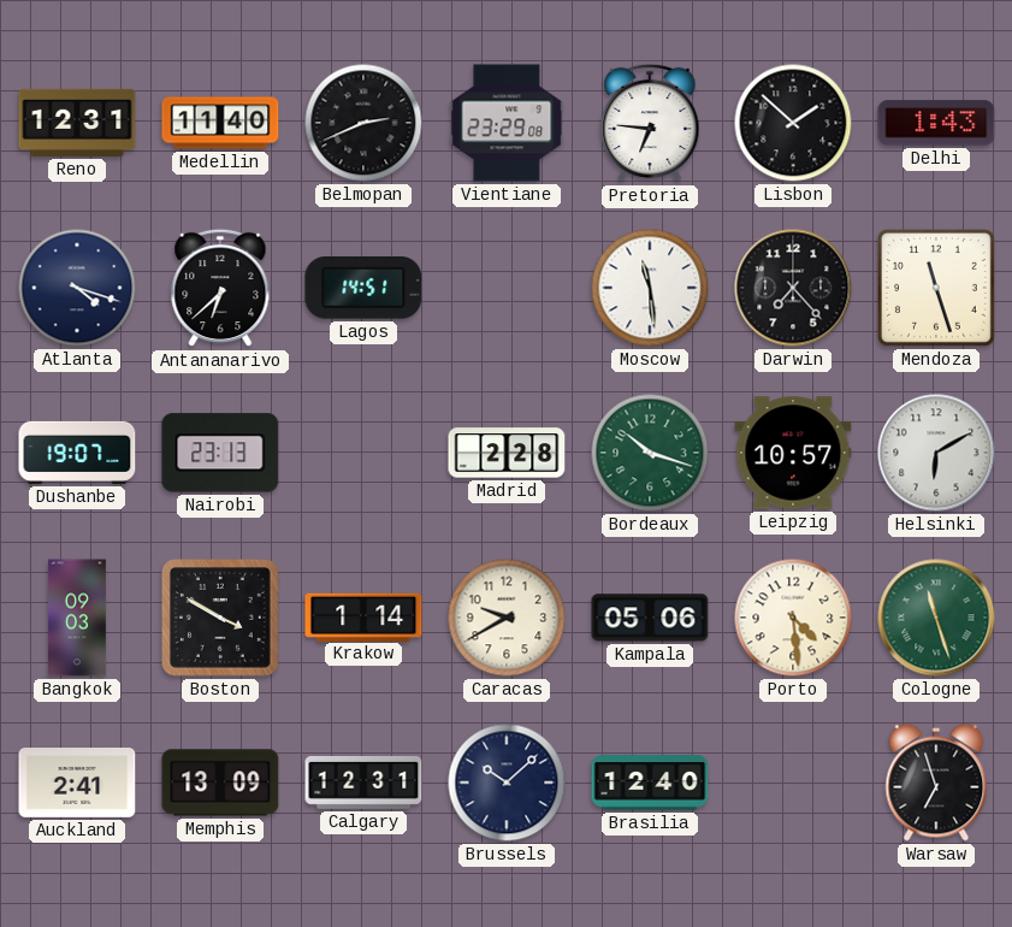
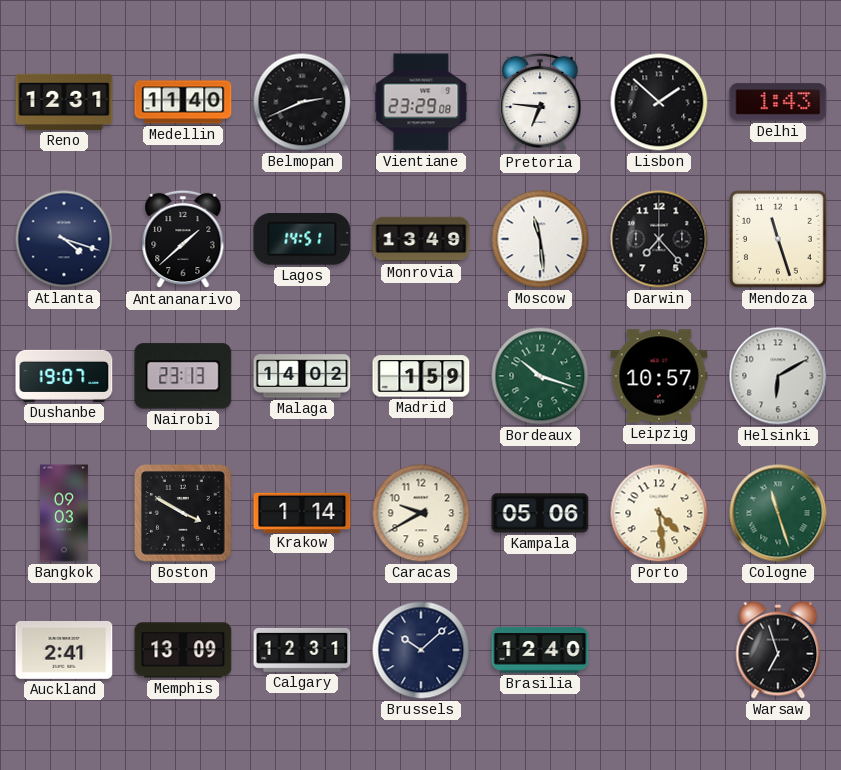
Antananarivo: 6:38 -> 1:38 (183, 239)
Monrovia: none -> 13:49 (421, 239)
Malaga: none -> 14:02 (302, 376)
Madrid: 2:28 -> 1:59 (421, 376)
